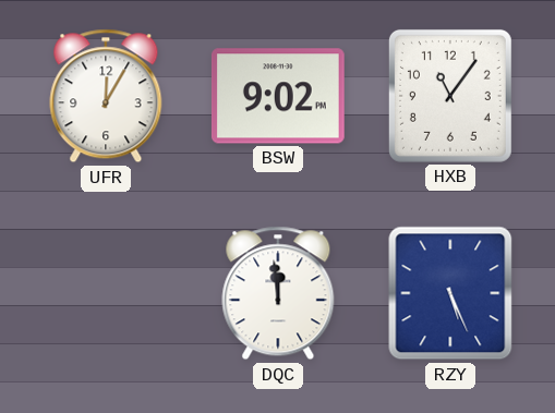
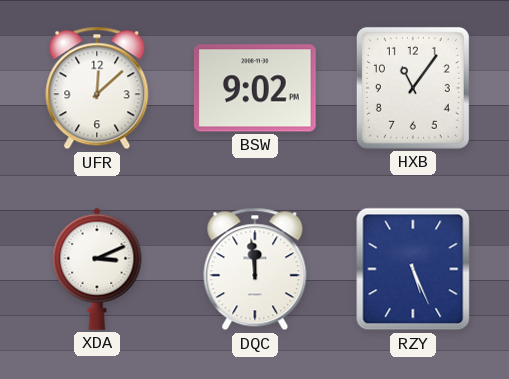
UFR: 12:05 -> 12:08 (97, 88)
XDA: none -> 3:11 (97, 269)
